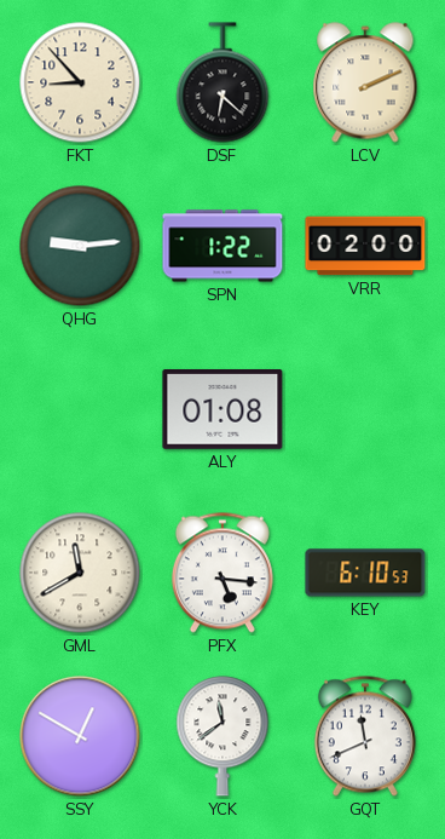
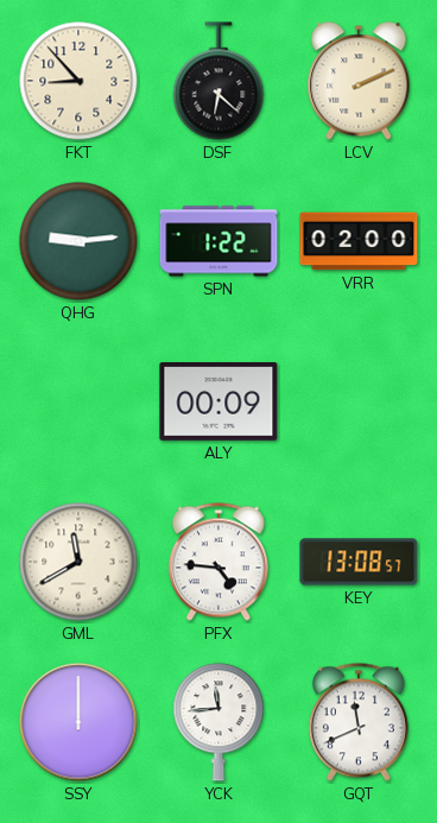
ALY: 01:08 -> 00:09 (218, 403)
PFX: 5:16 -> 4:46 (218, 562)
KEY: 6:10 -> 13:08 (359, 562)
SSY: 12:50 -> 12:00 (78, 722)
YCK: 11:39 -> 11:44 (218, 722)
